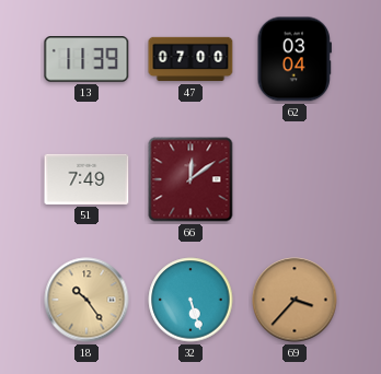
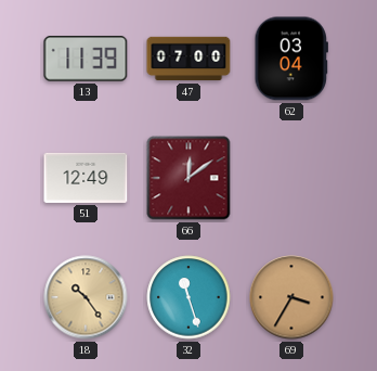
51: 7:49 -> 12:49 (86, 178)
32: 5:27 -> 11:27 (188, 297)
69: 3:37 -> 3:35 (291, 297)
